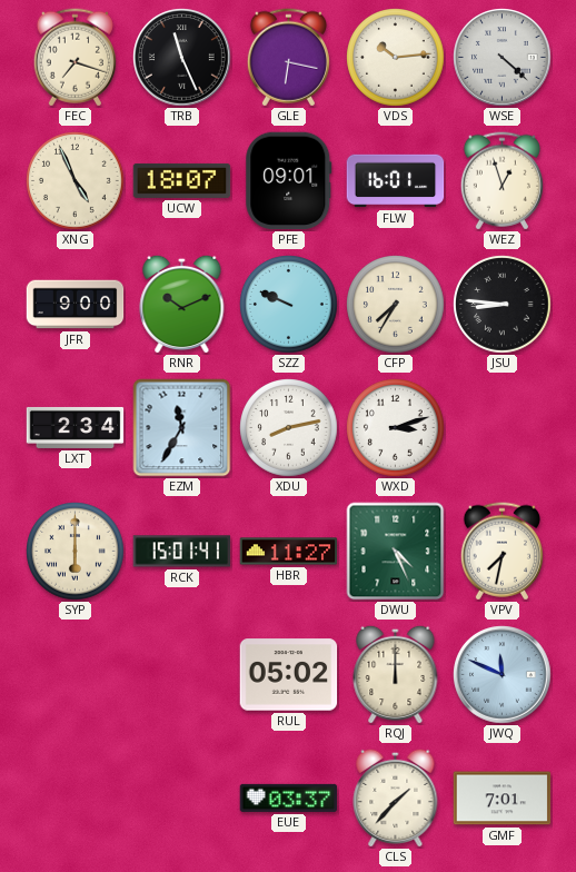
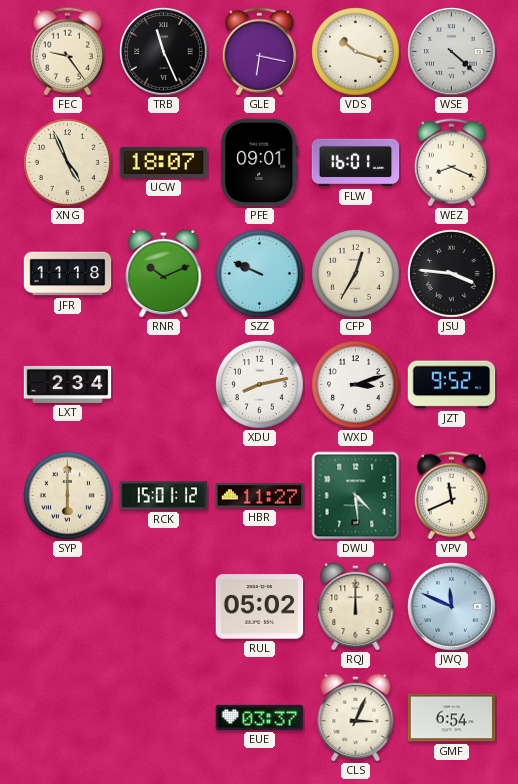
FEC: 7:18 -> 9:24 (67, 52)
VDS: 10:14 -> 10:18 (356, 52)
WEZ: 12:57 -> 8:19 (451, 163)
JFR: 9:00 -> 11:18 (68, 274)
CFP: 7:35 -> 12:35 (356, 274)
JSU: 8:46 -> 3:46 (452, 274)
EZM: 11:35 -> none (182, 428)
JZT: none -> 9:52 (452, 385)
RCK: 15:01:41 -> 15:01:12 (164, 496)
DWU: 4:26 -> 4:29 (356, 496)
VPV: 7:32 -> 11:41 (451, 496)
CLS: 1:37 -> 3:04 (356, 717)
GMF: 7:01 -> 6:54 (452, 718)
